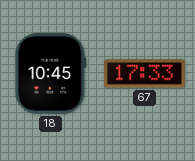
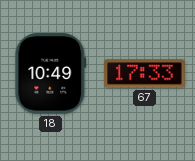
18: 10:45 -> 10:49 (51, 74)
